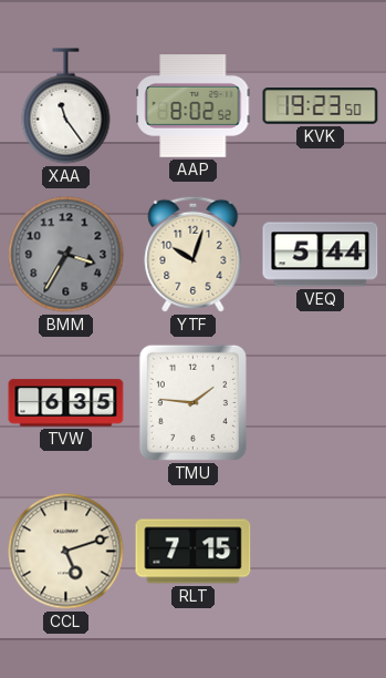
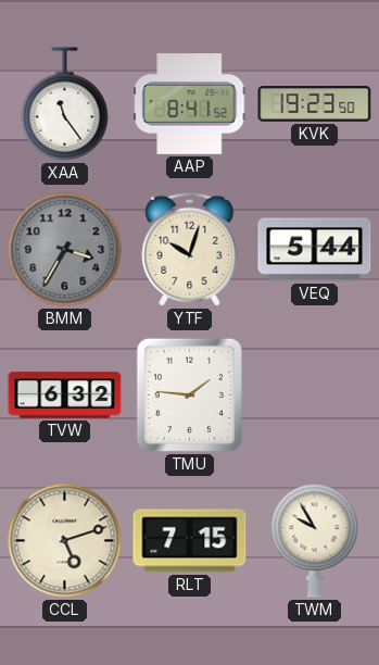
AAP: 8:02 -> 8:41 (190, 104)
TVW: 6:35 -> 6:32 (65, 396)
TWM: none -> 9:55 (315, 541)
